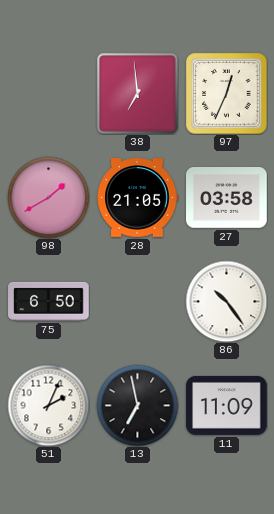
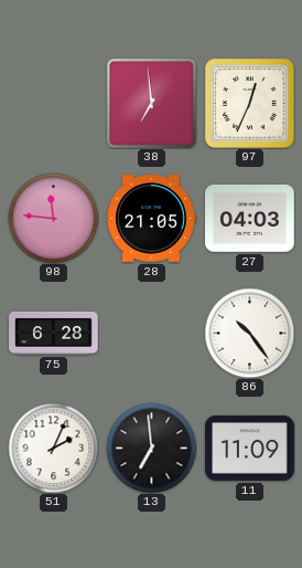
98: 1:40 -> 11:46 (53, 218)
27: 03:58 -> 04:03 (250, 219)
75: 6:50 -> 6:28 (54, 333)
13: 6:58 -> 6:59 (151, 448)
